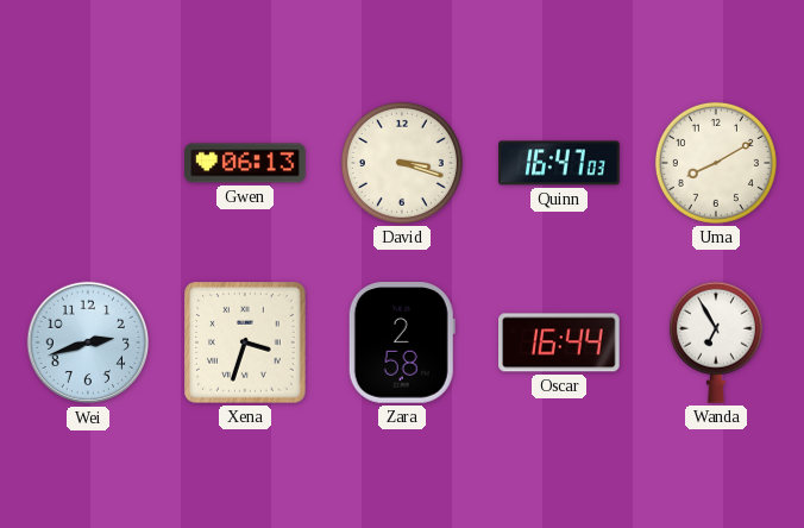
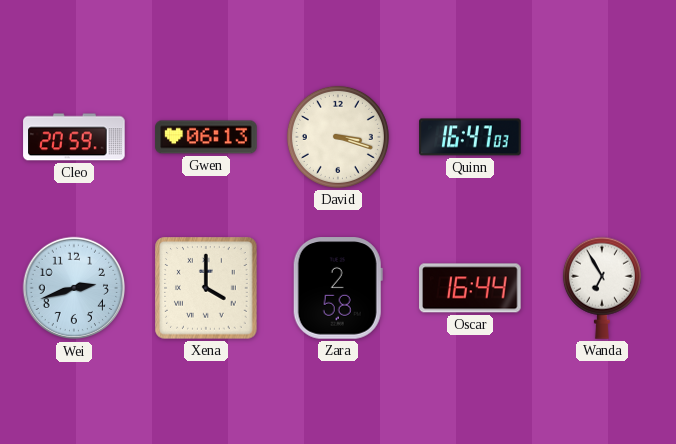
Cleo: none -> 20:59 (74, 137)
Uma: 8:10 -> none (716, 163)
Xena: 3:33 -> 4:00 (206, 288)
